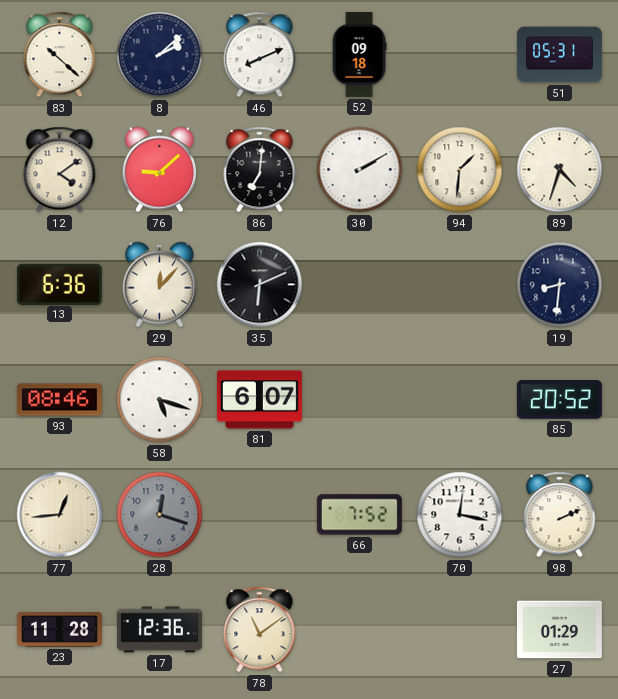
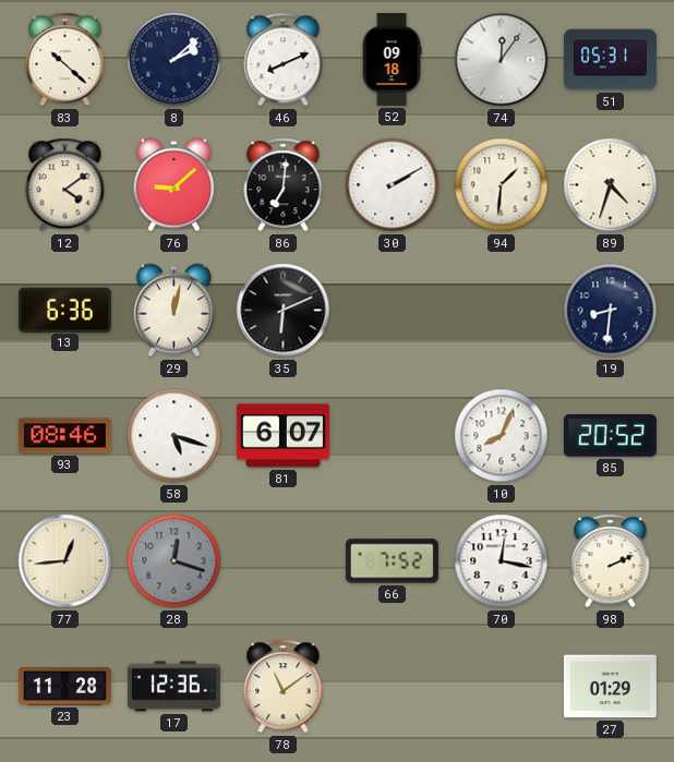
74: none -> 12:06 (502, 60)
29: 12:07 -> 12:02 (173, 311)
10: none -> 8:04 (502, 436)
